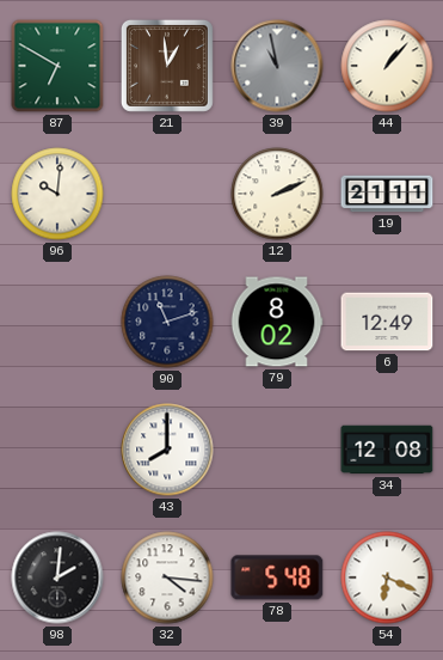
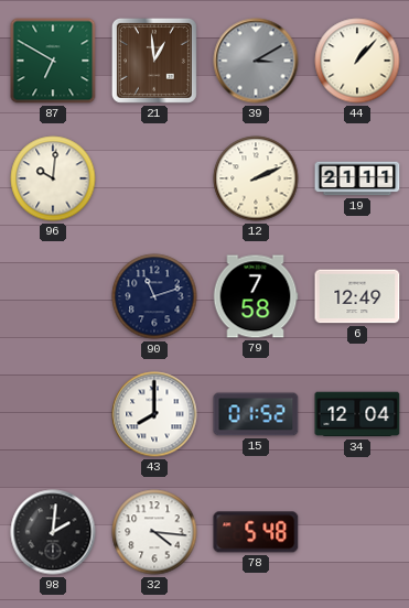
39: 10:58 -> 3:10 (256, 61)
79: 8:02 -> 7:58 (256, 296)
15: none -> 01:52 (256, 414)
34: 12:08 -> 12:04 (357, 414)
54: 6:19 -> none (387, 577)
